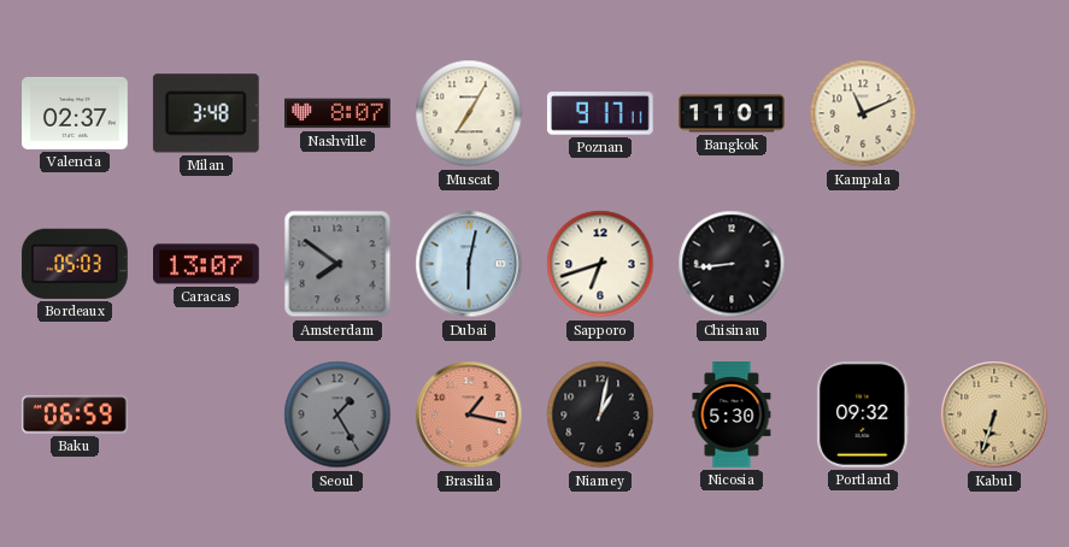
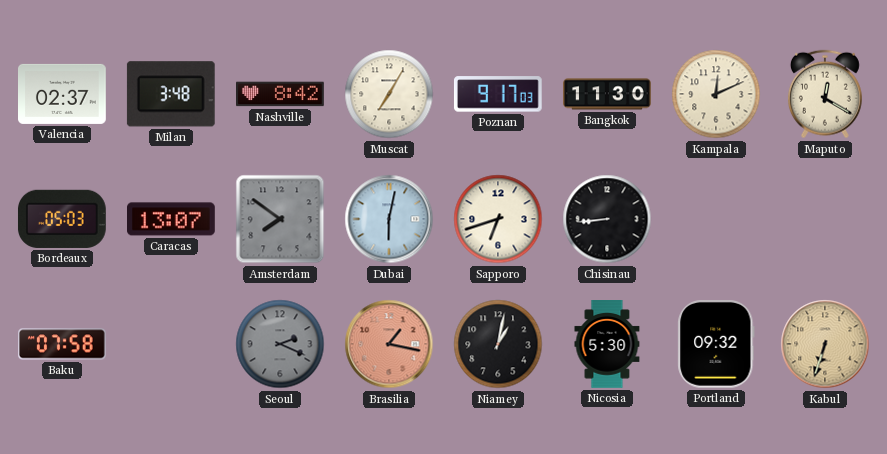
Nashville: 8:07 -> 8:42 (281, 94)
Poznan: 9:17:11 -> 9:17:03 (498, 94)
Bangkok: 11:01 -> 11:30 (607, 94)
Kampala: 11:11 -> 12:11 (716, 94)
Maputo: none -> 12:20 (825, 94)
Baku: 06:59 -> 07:58 (63, 344)
Seoul: 1:25 -> 2:19 (280, 344)
